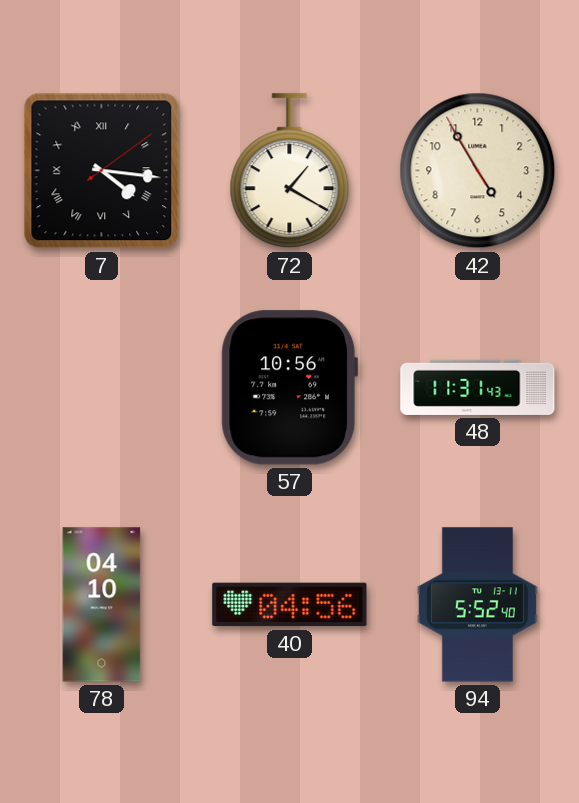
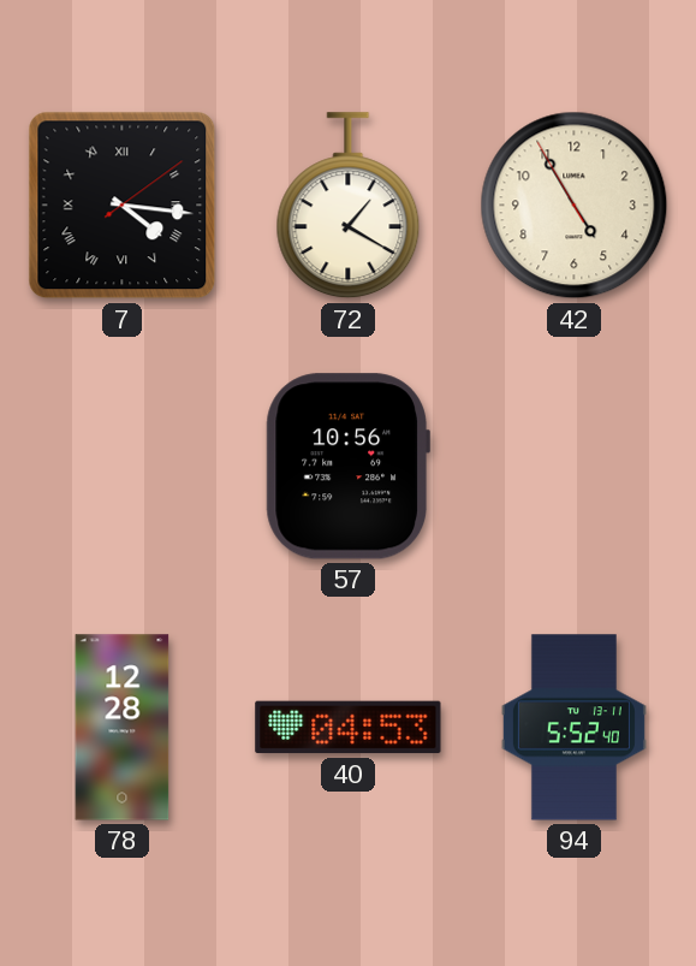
48: 11:31 -> none (478, 387)
78: 04:10 -> 12:28 (123, 728)
40: 04:56 -> 04:53 (349, 728)
